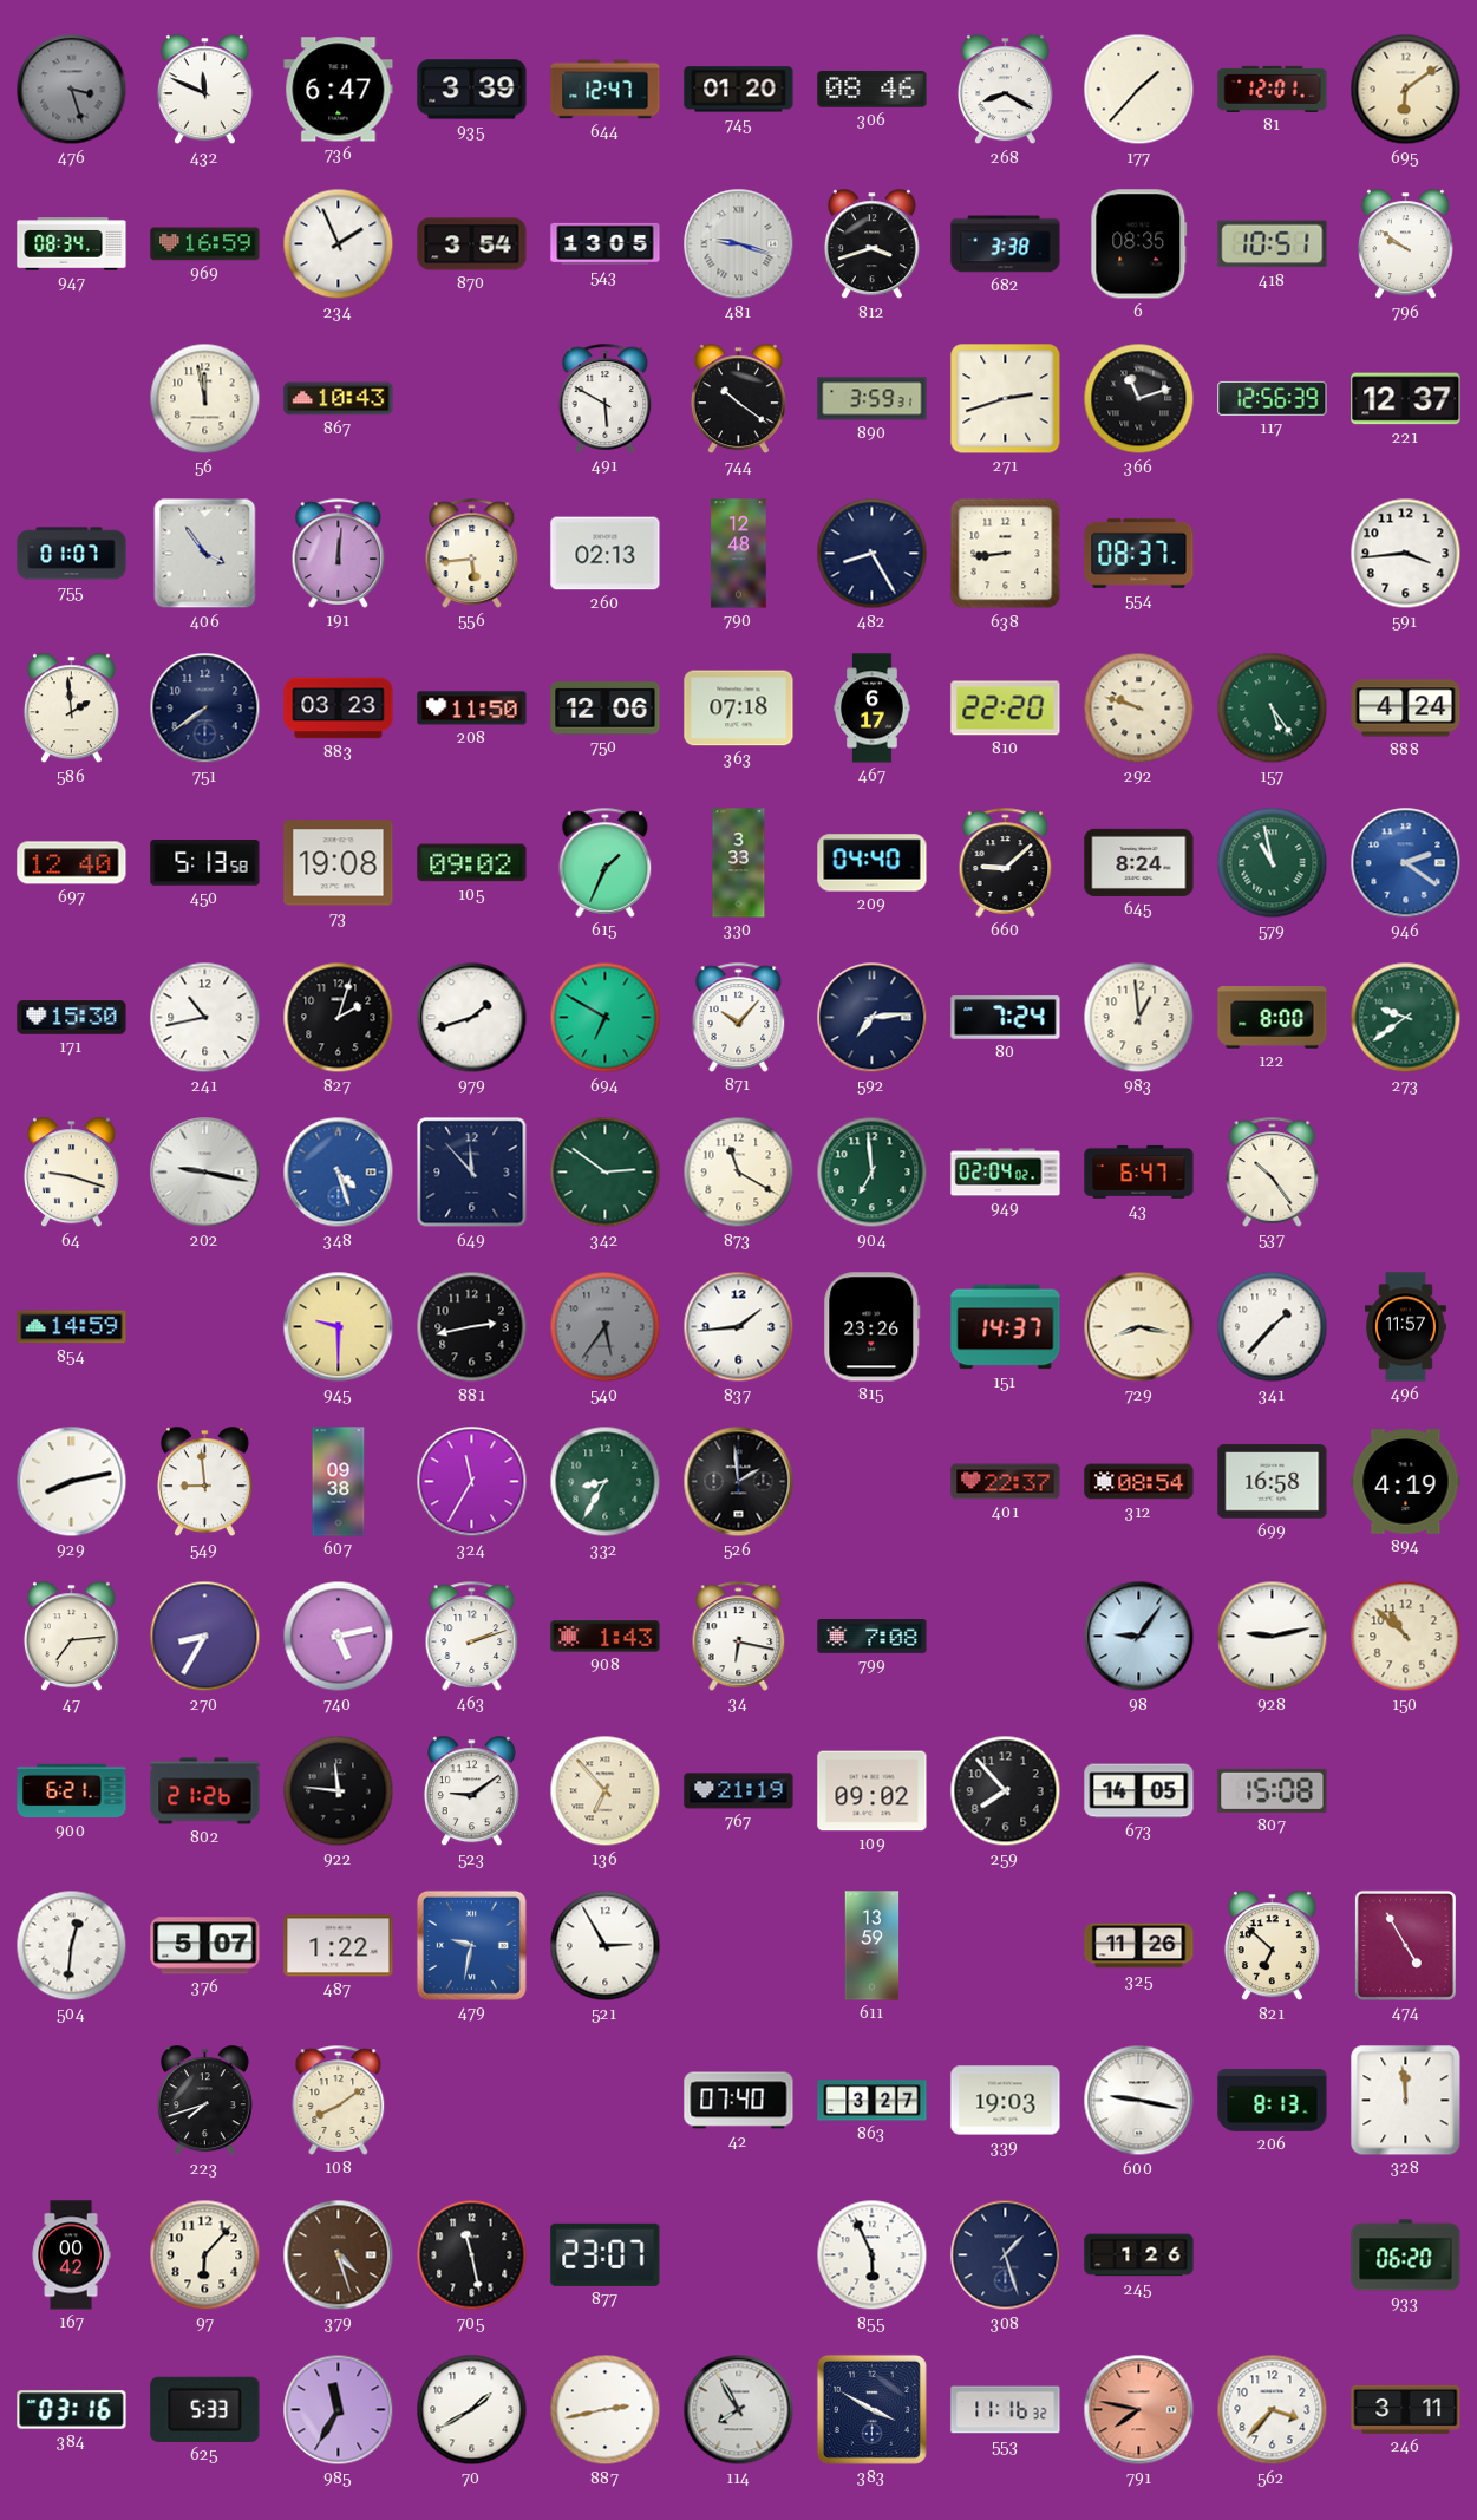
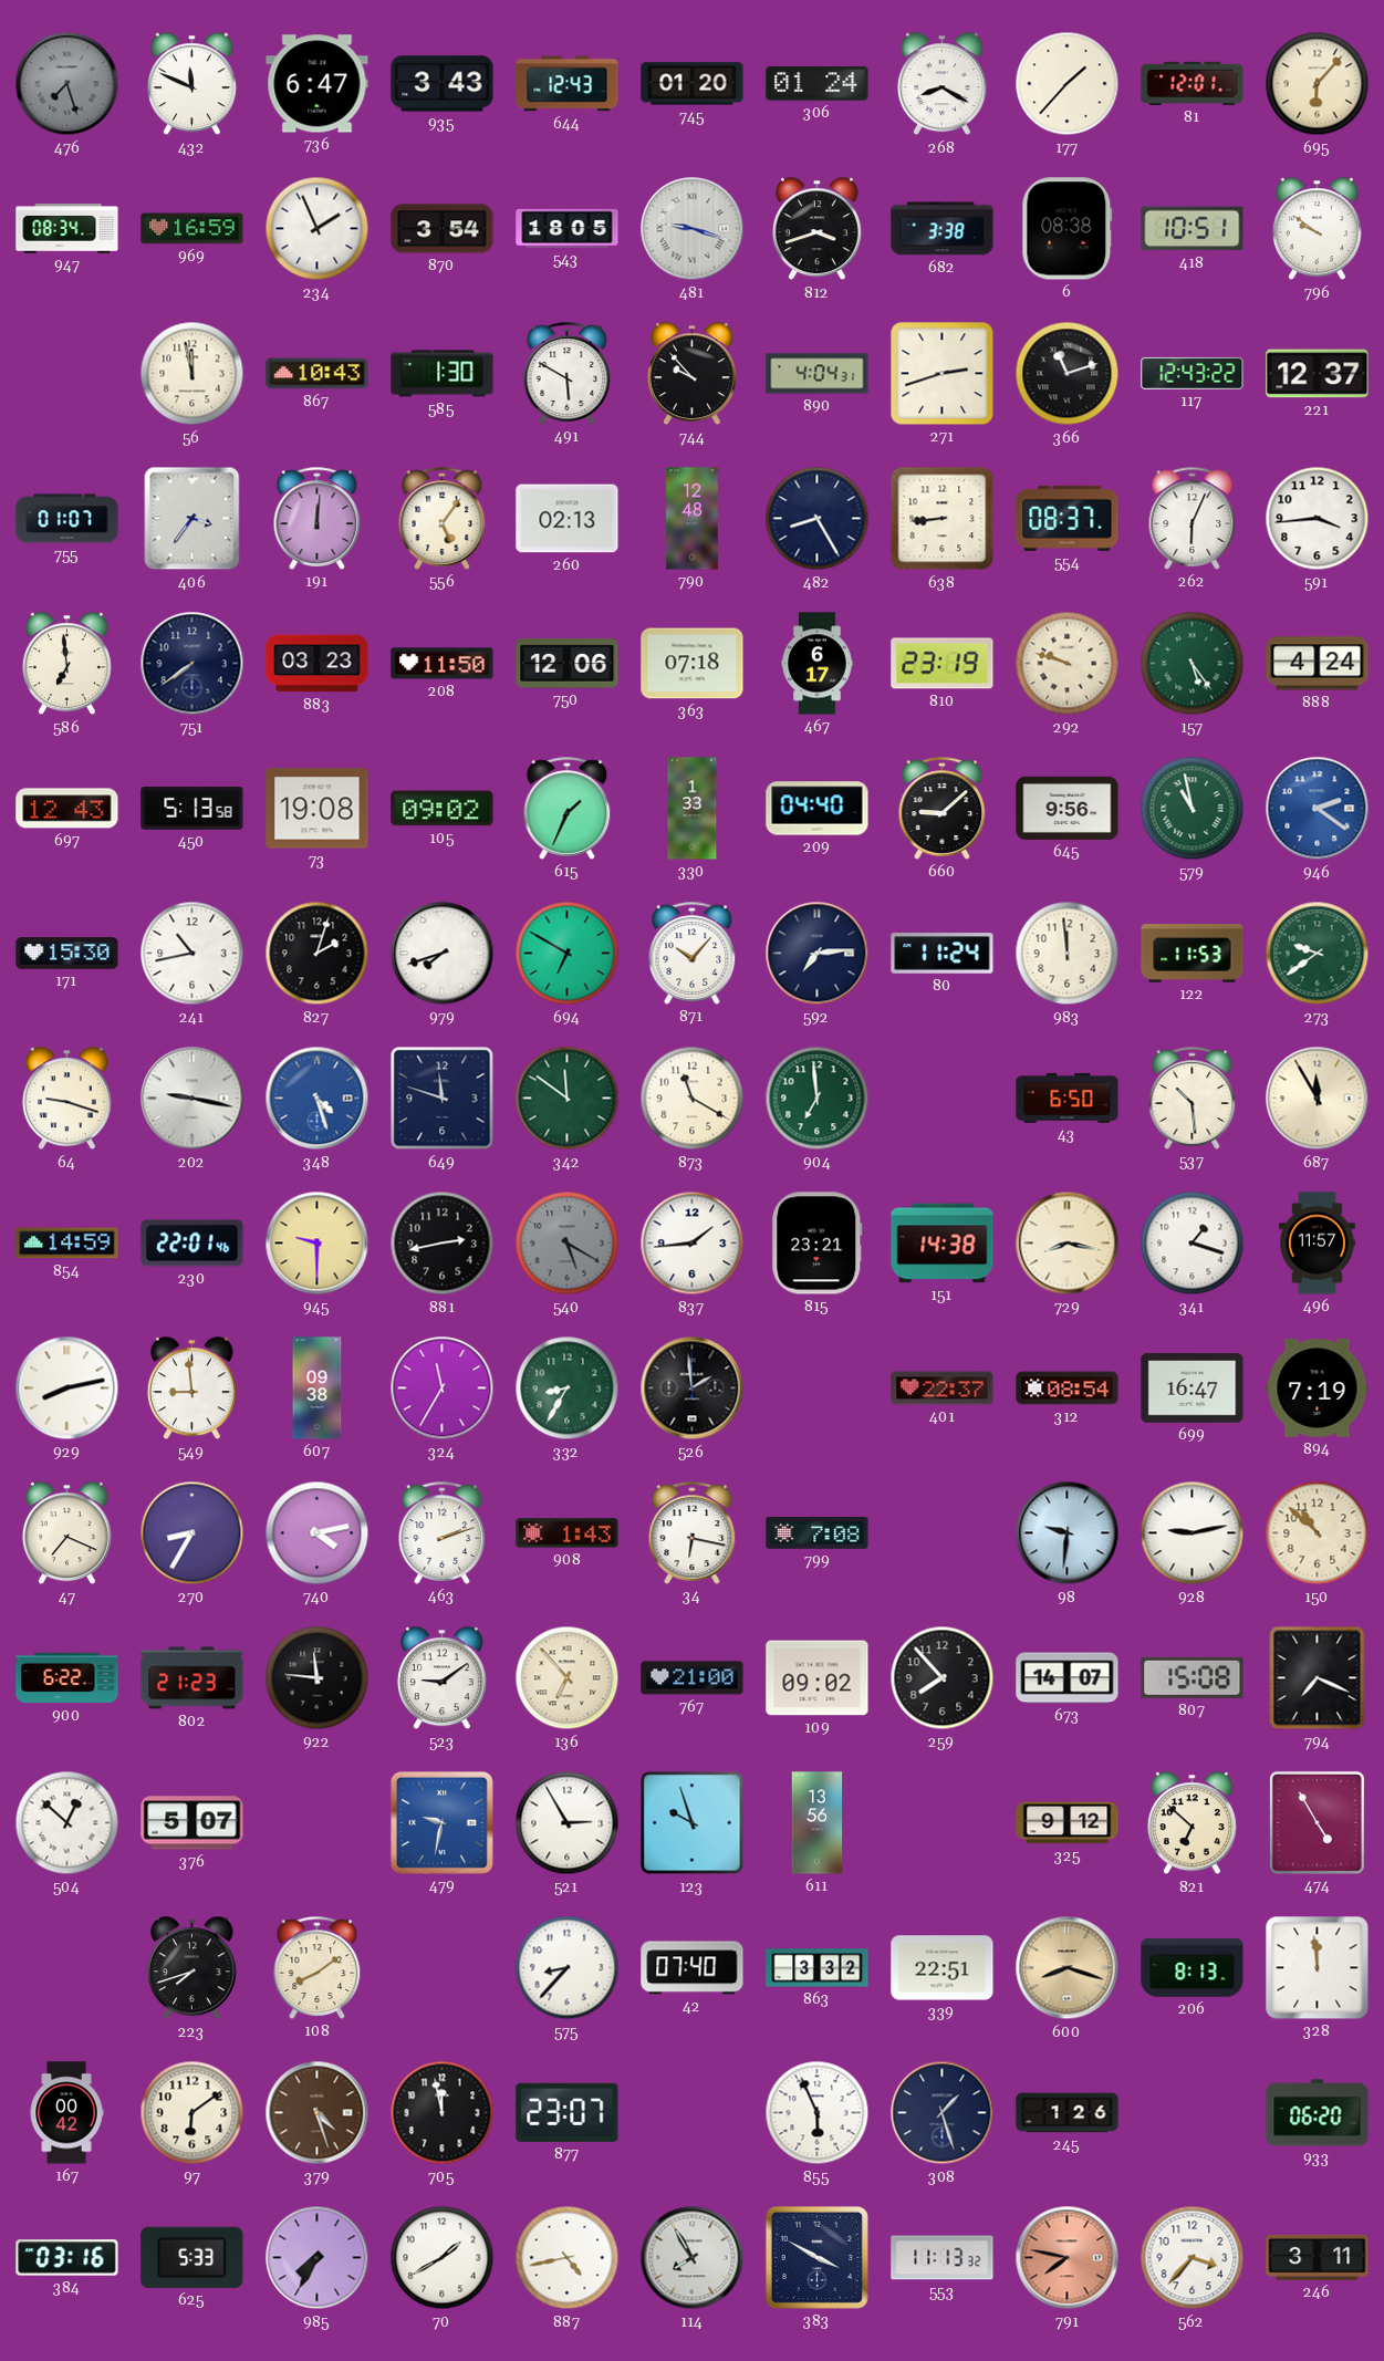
476: 3:27 -> 7:27 (67, 84)
935: 3:39 -> 3:43 (443, 84)
644: 12:47 -> 12:43 (568, 84)
306: 08:46 -> 01:24 (818, 84)
695: 6:09 -> 6:07 (1318, 84)
543: 13:05 -> 18:05 (568, 228)
6: 08:35 -> 08:38 (1068, 229)
585: none -> 1:30 (443, 374)
744: 10:21 -> 9:53 (691, 374)
890: 3:59 -> 4:04 (818, 374)
117: 12:56 -> 12:43 (1193, 373)
406: 3:54 -> 3:36 (192, 519)
556: 5:44 -> 5:06 (443, 518)
262: none -> 6:04 (1193, 518)
586: 1:59 -> 6:59 (66, 664)
810: 22:20 -> 23:19 (943, 664)
697: 12:40 -> 12:43 (67, 809)
330: 3:33 -> 1:33 (693, 809)
645: 8:24 -> 9:56 (1068, 808)
979: 1:42 -> 7:42 (443, 954)
80: 7:24 -> 11:24 (943, 954)
983: 12:59 -> 11:59 (1068, 954)
122: 8:00 -> 11:53 (1193, 954)
649: 11:53 -> 11:48 (443, 1099)
342: 2:51 -> 11:51 (568, 1099)
949: 02:04 -> none (1006, 1173)
43: 6:47 -> 6:50 (1068, 1098)
537: 10:24 -> 10:29 (1193, 1098)
687: none -> 11:55 (1318, 1099)
230: none -> 22:01 (192, 1244)
540: 5:36 -> 5:20 (568, 1244)
815: 23:26 -> 23:21 (818, 1244)
151: 14:37 -> 14:38 (943, 1244)
341: 1:37 -> 1:18 (1193, 1244)
699: 16:58 -> 16:47 (1193, 1388)
894: 4:19 -> 7:19 (1318, 1388)
47: 7:14 -> 7:19 (66, 1533)
740: 5:13 -> 4:13 (318, 1533)
98: 9:06 -> 9:31 (1068, 1533)
900: 6:21 -> 6:22 (67, 1678)
802: 21:26 -> 21:23 (192, 1678)
767: 21:19 -> 21:00 (693, 1678)
673: 14:05 -> 14:07 (1068, 1678)
794: none -> 7:19 (1318, 1678)
504: 12:31 -> 12:52 (67, 1823)
487: 1:22 -> none (339, 1946)
123: none -> 9:57 (693, 1823)
611: 13:59 -> 13:56 (818, 1823)
325: 11:26 -> 9:12 (1068, 1823)
575: none -> 8:37 (568, 1968)
863: 3:27 -> 3:32 (818, 1968)
339: 19:03 -> 22:51 (943, 1968)
600: 9:17 -> 8:18 (1068, 1968)
600 dial: white -> champagne (1068, 1968)
97: 6:07 -> 6:09 (192, 2113)
705: 11:28 -> 11:58 (443, 2113)
985: 11:35 -> 7:35 (318, 2258)
887: 2:43 -> 4:43 (568, 2258)
553: 11:16 -> 11:13 (943, 2258)
